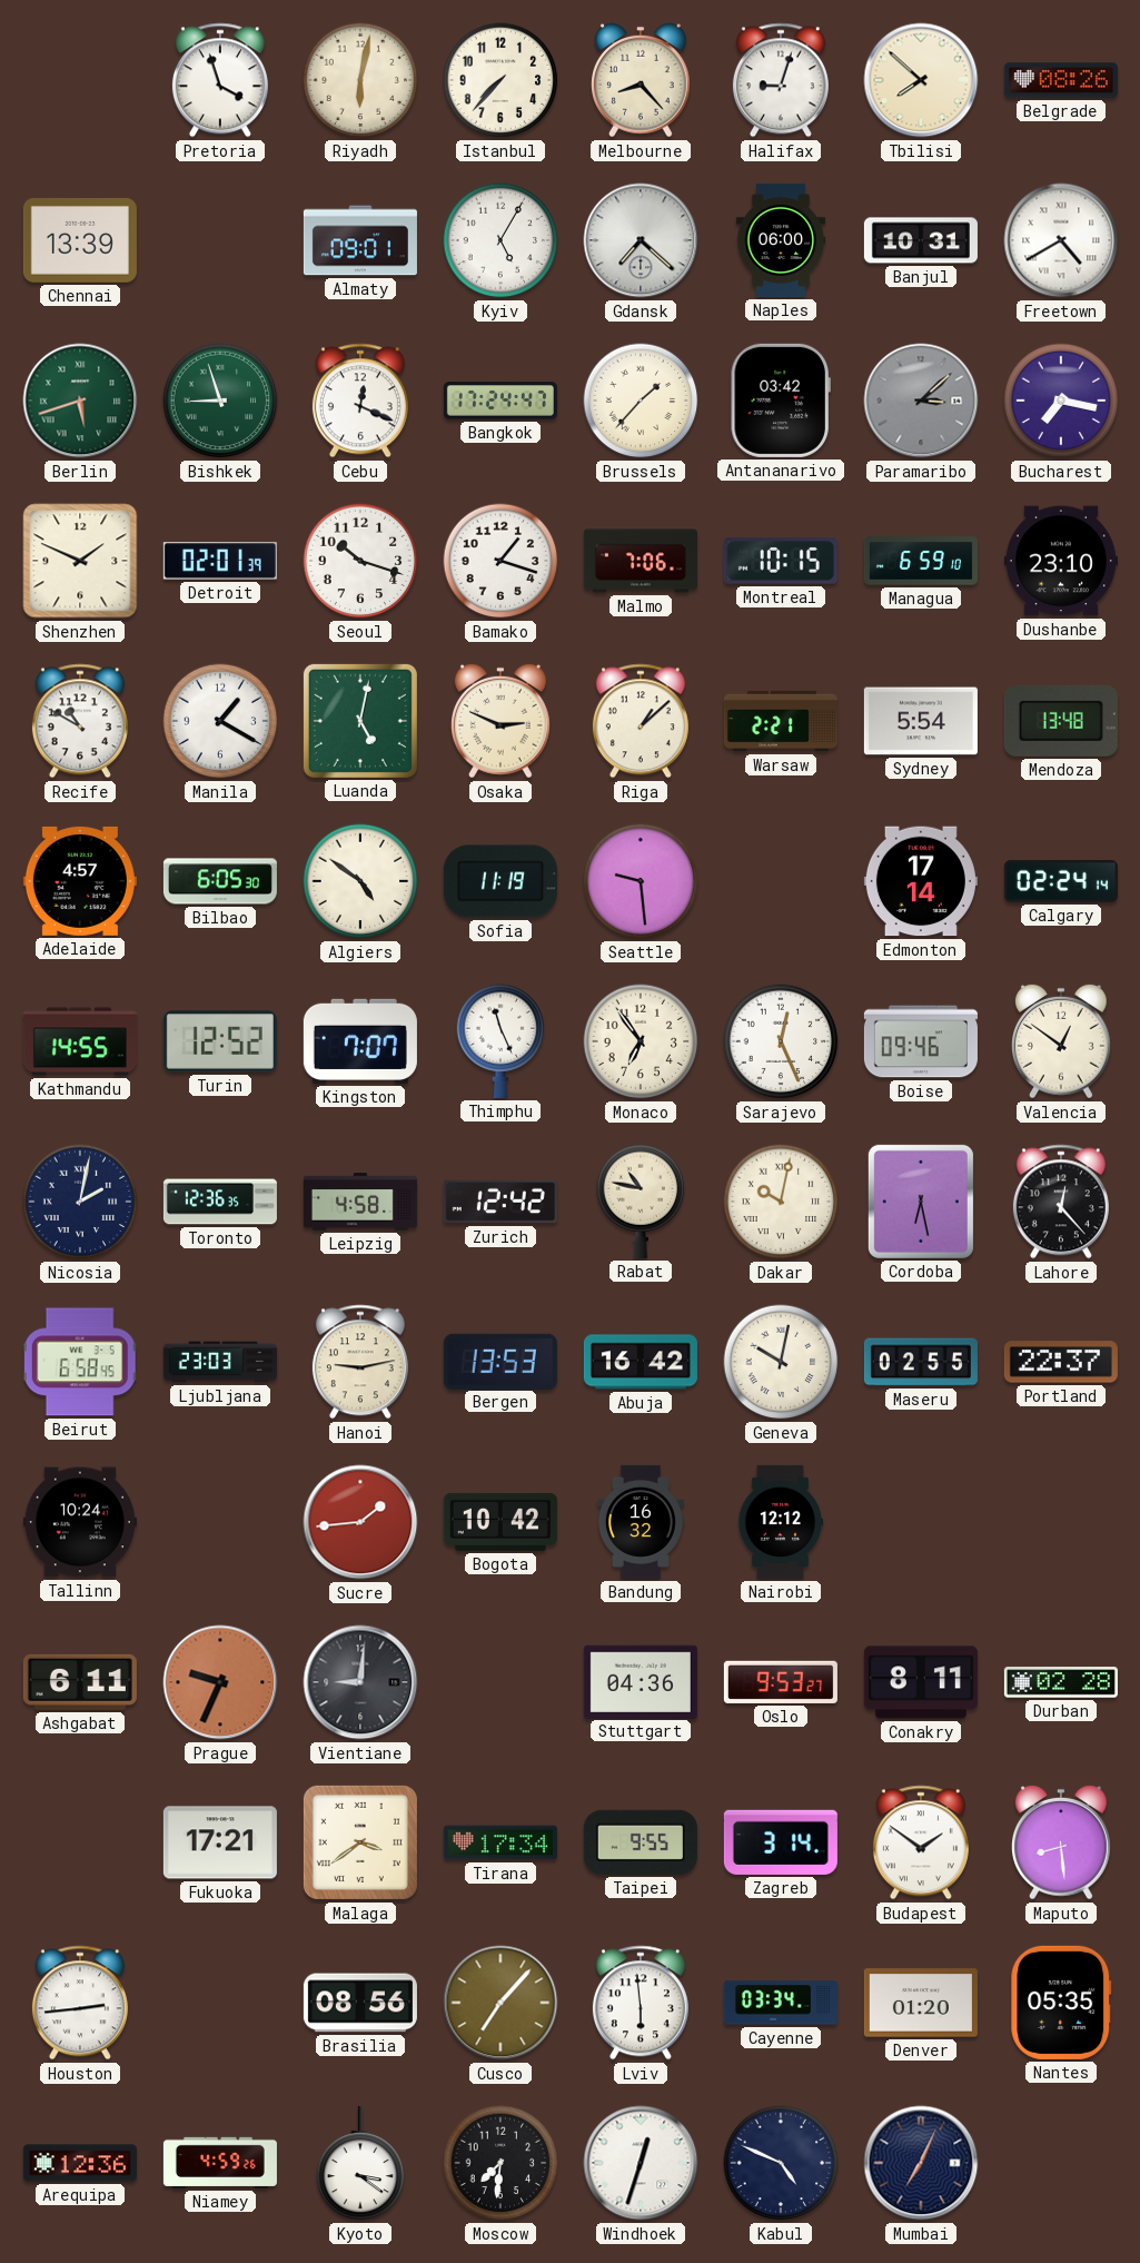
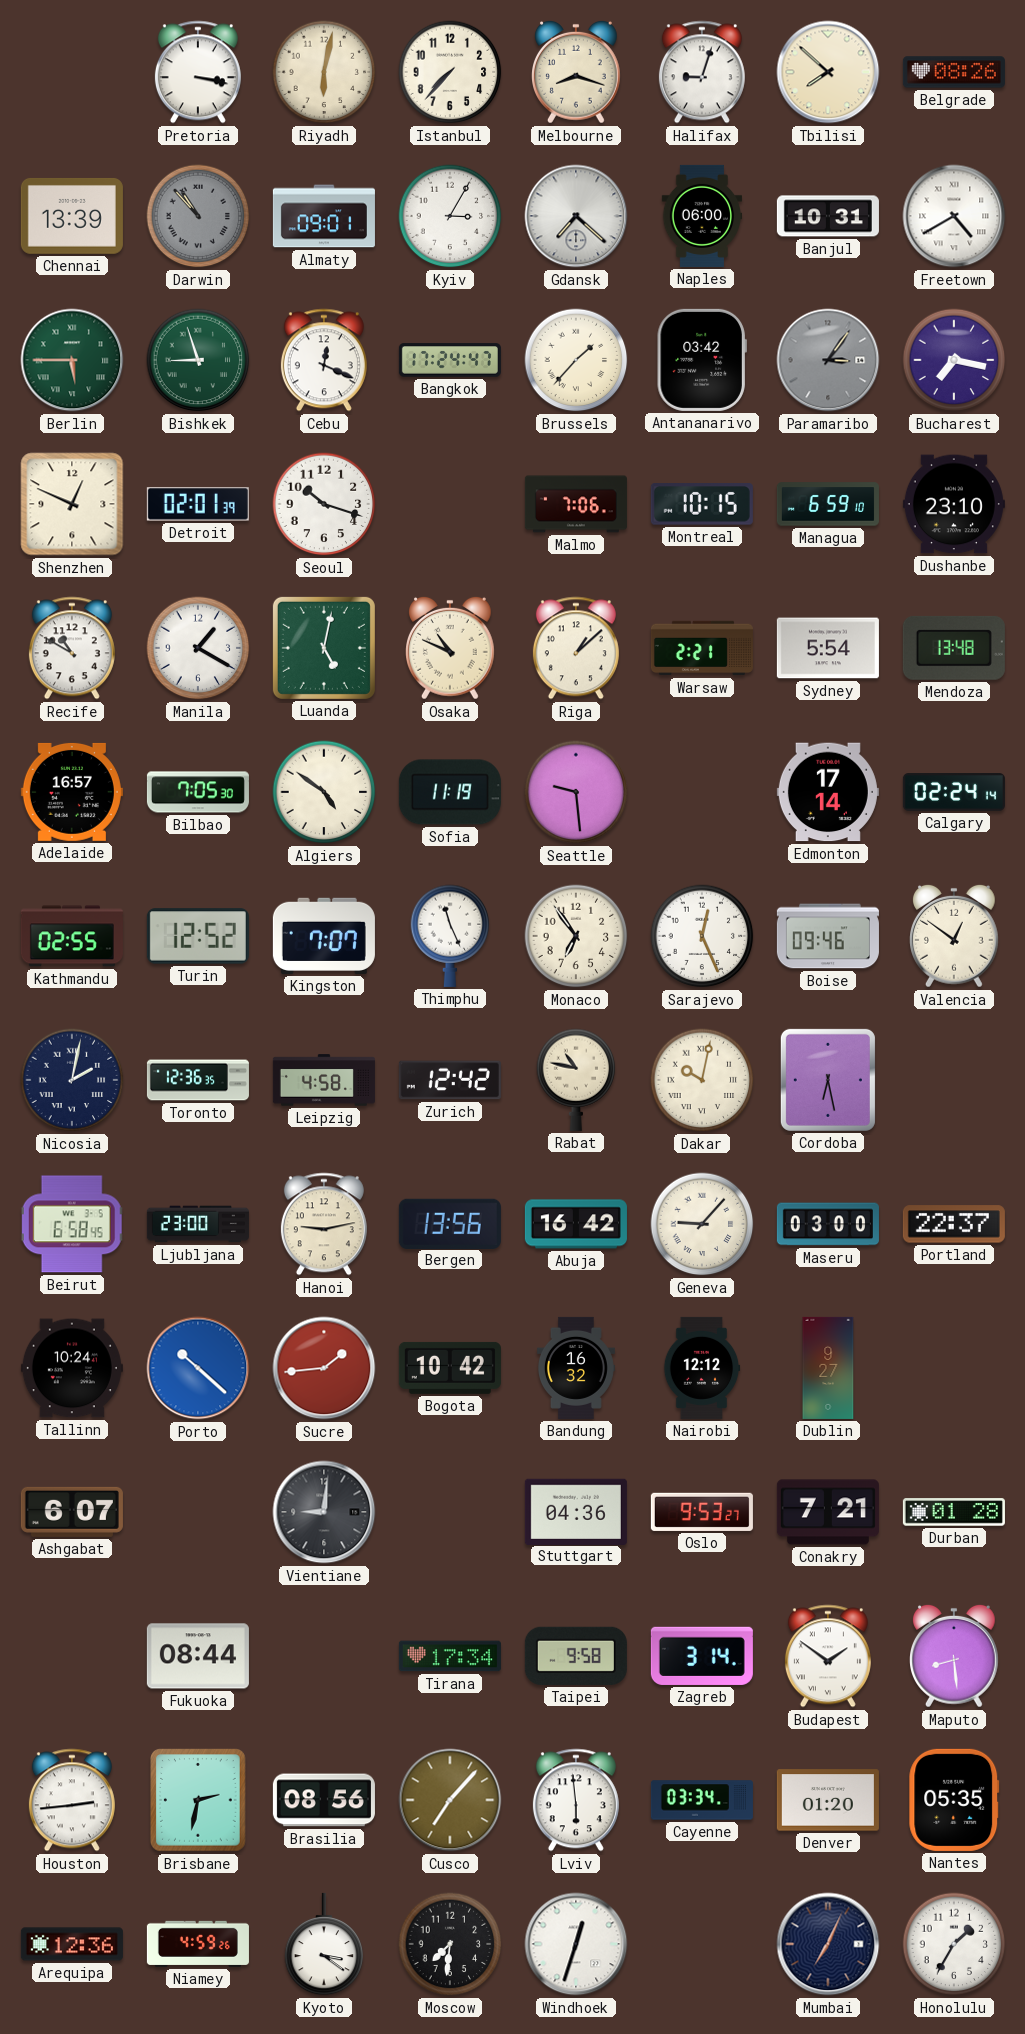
Pretoria: 3:57 -> 3:17 (198, 72)
Melbourne: 8:23 -> 8:18 (577, 72)
Darwin: none -> 10:53 (198, 216)
Kyiv: 5:05 -> 3:05 (450, 216)
Berlin: 5:42 -> 5:45 (72, 360)
Paramaribo: 3:08 -> 3:06 (828, 360)
Shenzhen: 1:49 -> 12:49 (72, 504)
Bamako: 1:18 -> none (500, 561)
Osaka: 2:49 -> 10:49 (451, 648)
Adelaide: 4:57 -> 16:57 (72, 792)
Bilbao: 6:05 -> 7:05 (198, 792)
Kathmandu: 14:55 -> 02:55 (72, 936)
Lahore: 12:23 -> none (1061, 1202)
Ljubljana: 23:03 -> 23:00 (198, 1224)
Bergen: 13:53 -> 13:56 (450, 1223)
Geneva: 10:02 -> 9:07 (702, 1224)
Maseru: 02:55 -> 03:00 (828, 1224)
Porto: none -> 10:22 (198, 1368)
Dublin: none -> 9:27 (828, 1368)
Ashgabat: 6:11 -> 6:07 (72, 1512)
Prague: 9:34 -> none (220, 1682)
Conakry: 8:11 -> 7:21 (828, 1512)
Durban: 02:28 -> 01:28 (954, 1512)
Fukuoka: 17:21 -> 08:44 (198, 1656)
Malaga: 3:39 -> none (360, 1842)
Taipei: 9:55 -> 9:58 (576, 1656)
Brisbane: none -> 2:32 (198, 1800)
Kabul: 4:49 -> none (781, 2163)
Honolulu: none -> 1:35 (954, 1944)
